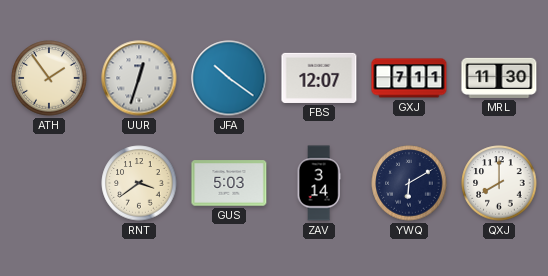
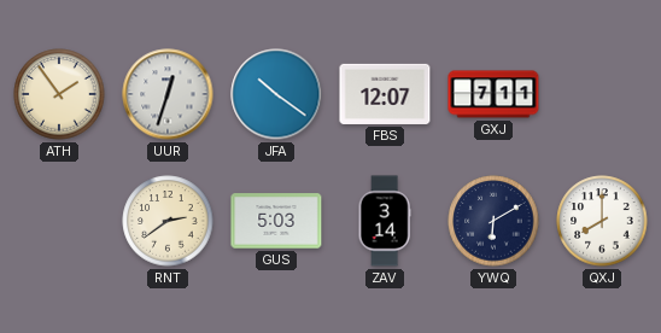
MRL: 11:30 -> none (499, 78)
RNT: 3:39 -> 2:39 (168, 221)
